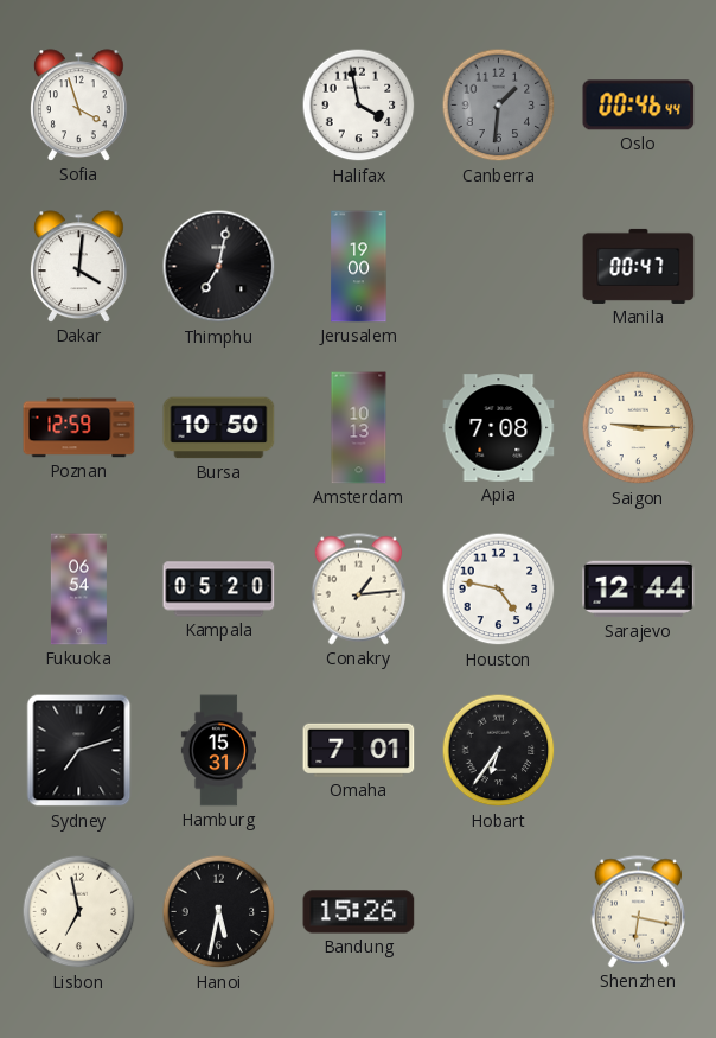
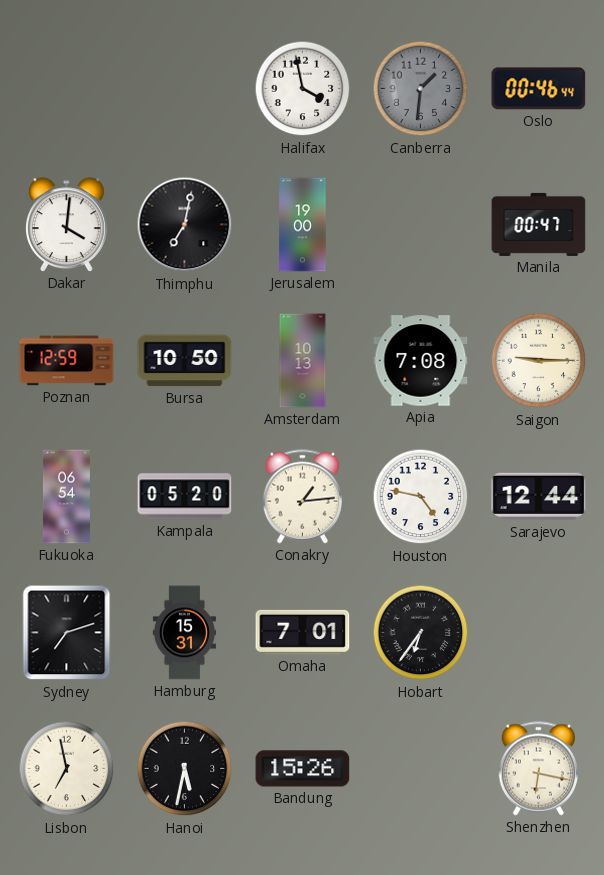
Sofia: 3:57 -> none (79, 106)
